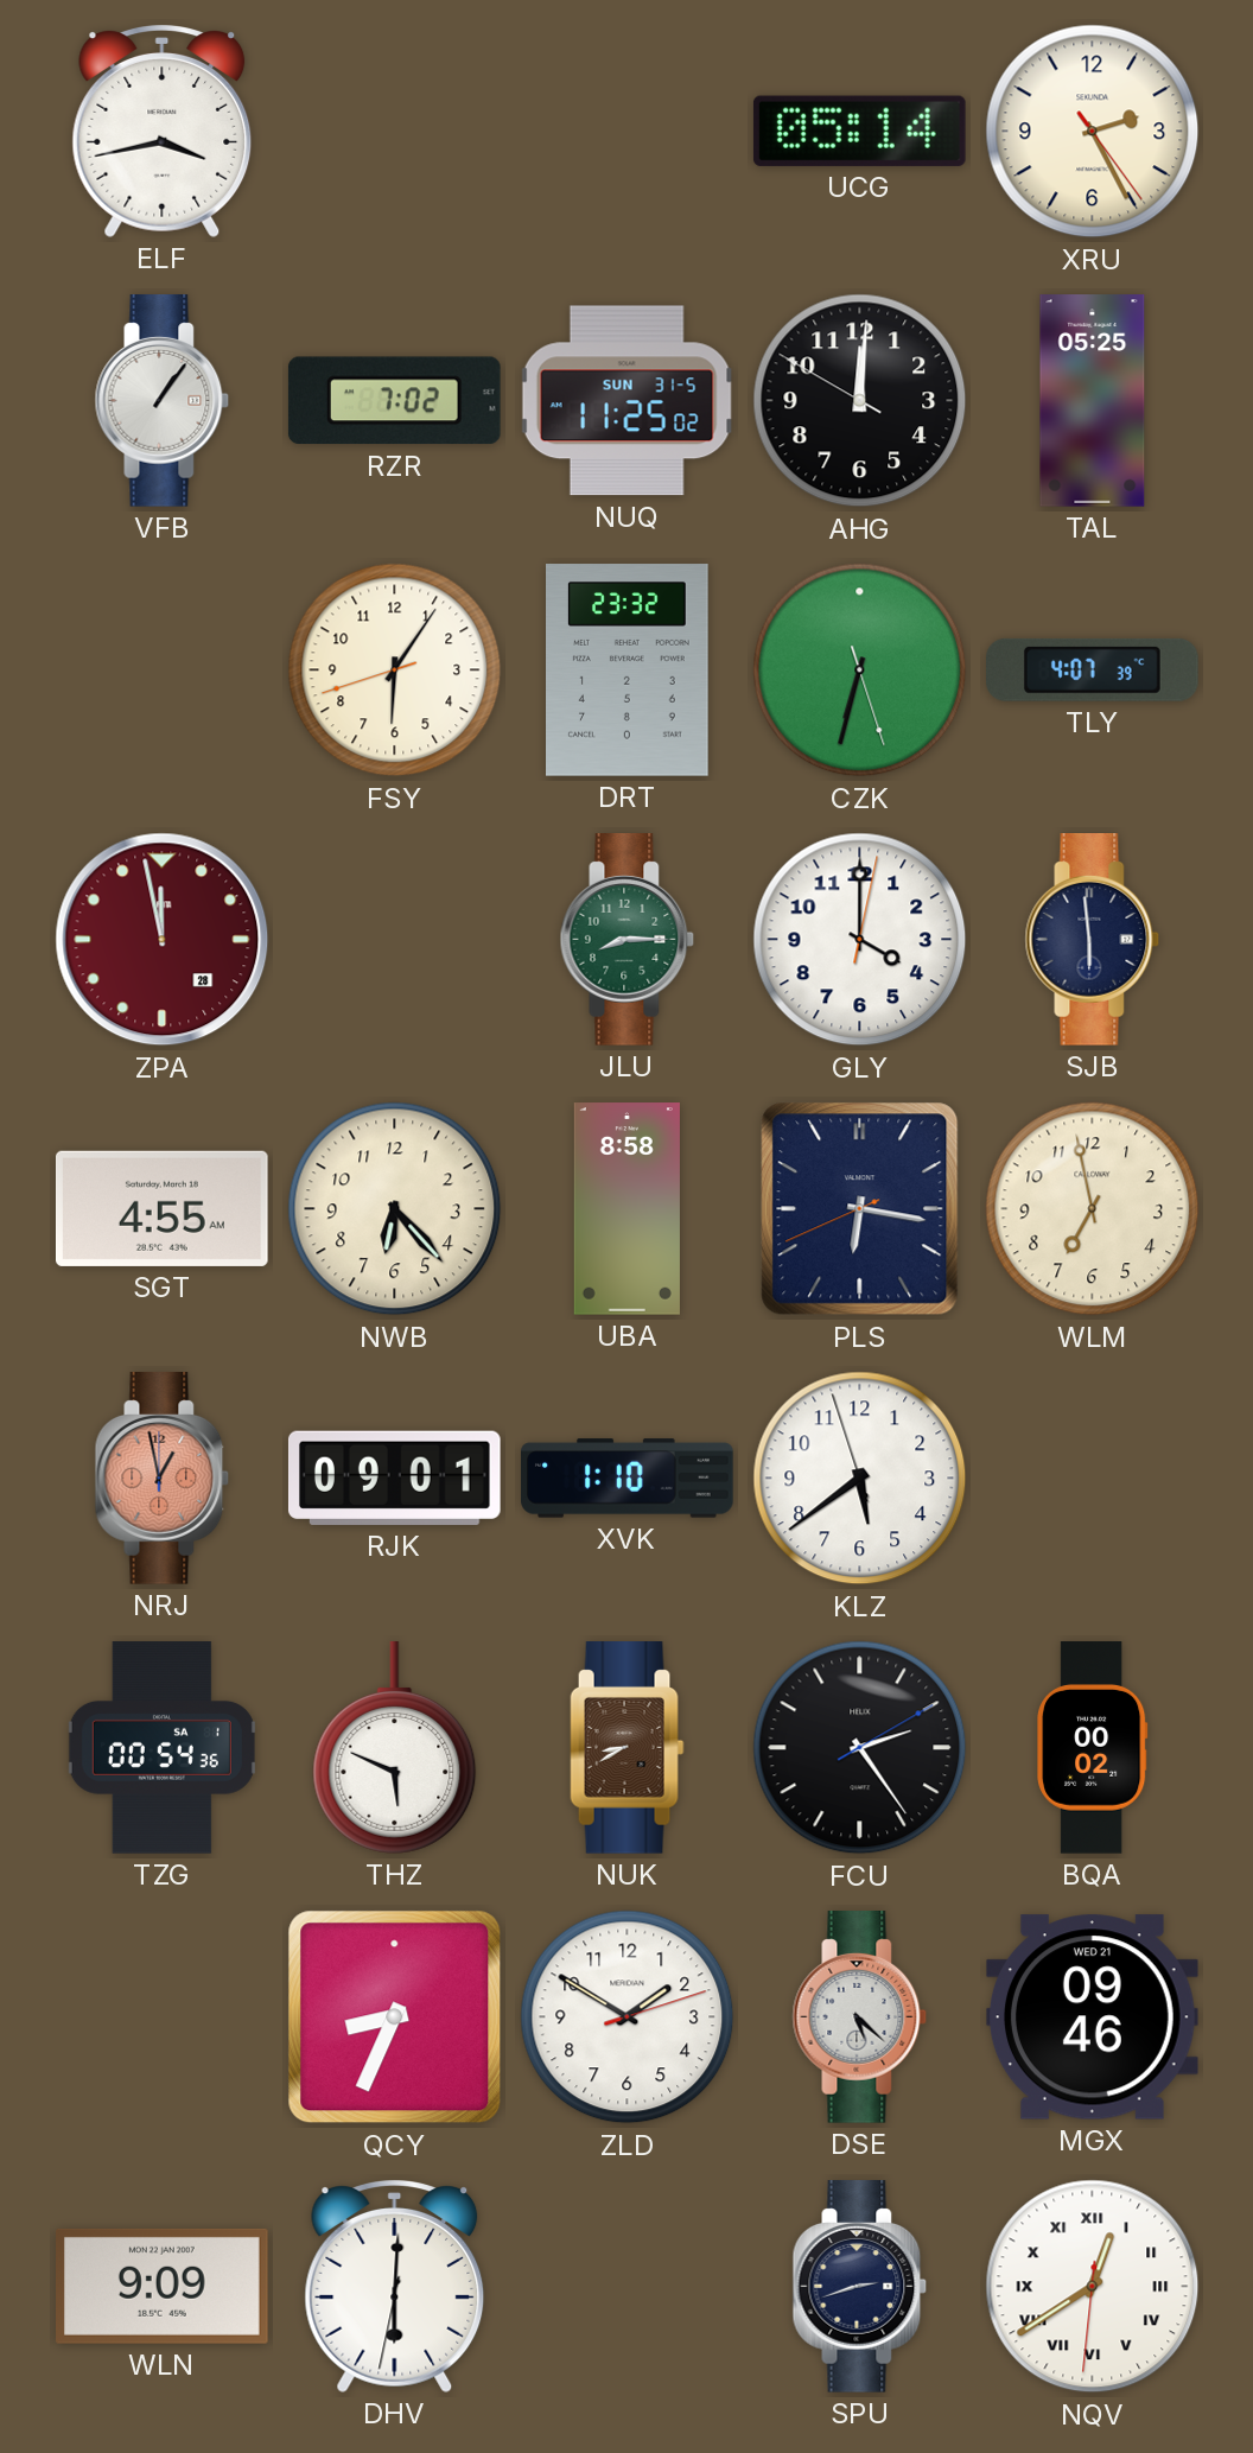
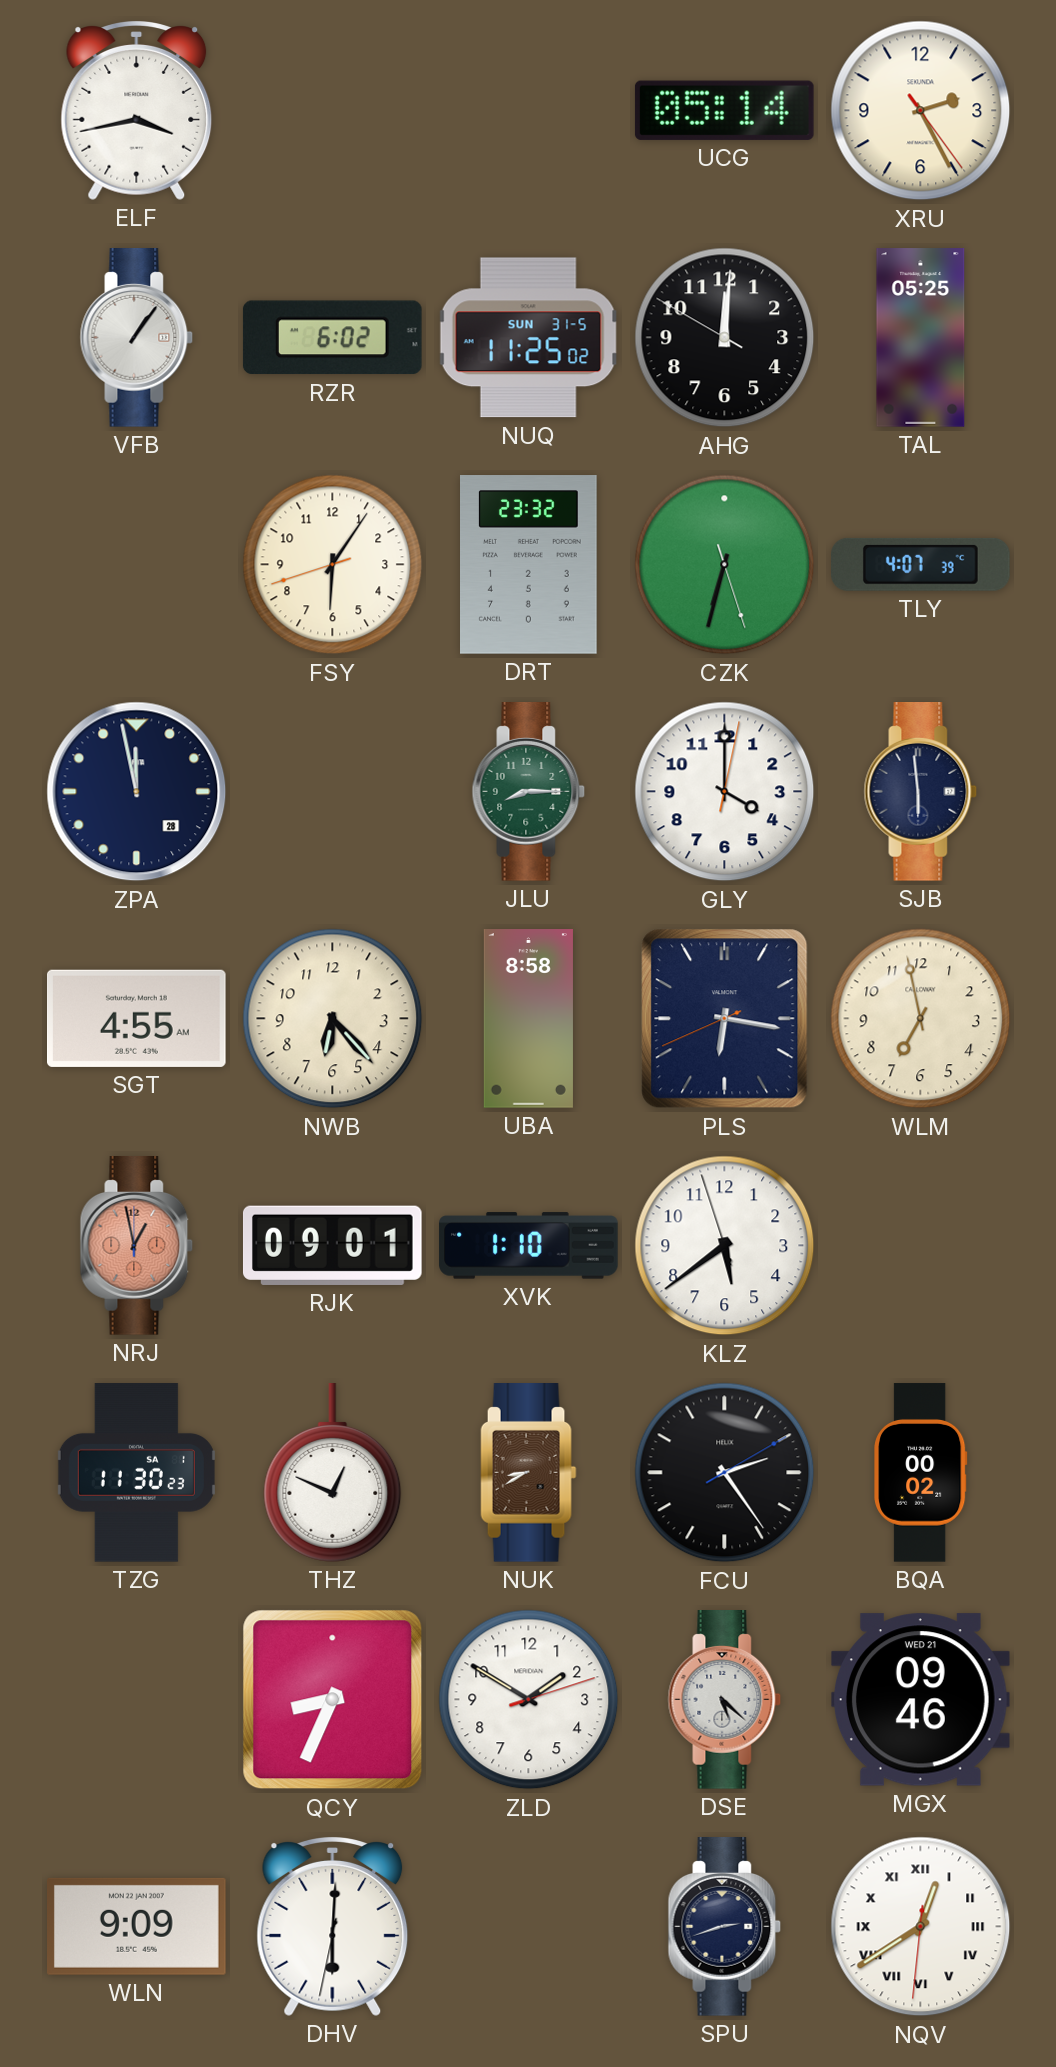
RZR: 7:02 -> 6:02 (332, 338)
ZPA dial: burgundy -> navy (137, 792)
TZG: 00:54 -> 11:30 (136, 1473)
THZ: 5:49 -> 12:49 (333, 1473)
